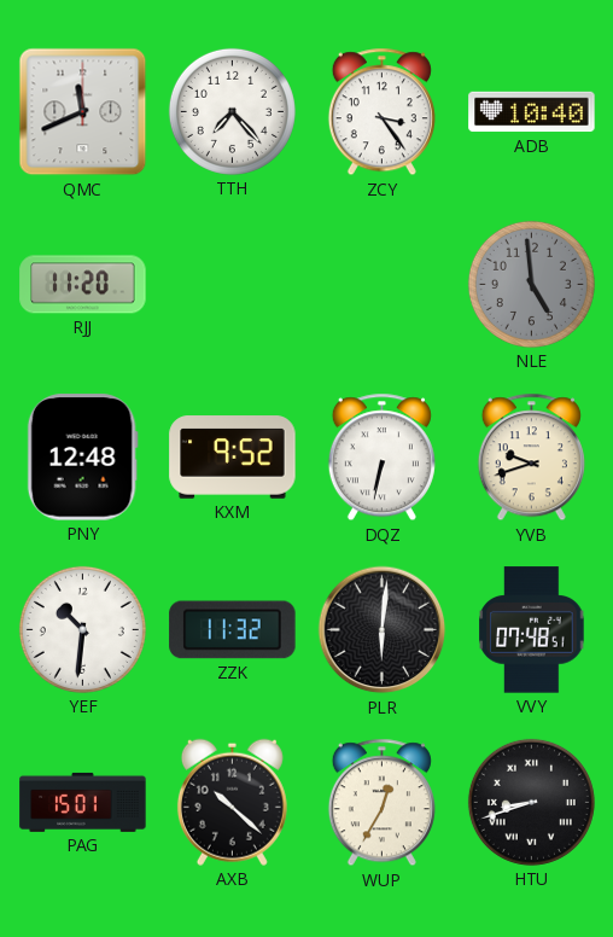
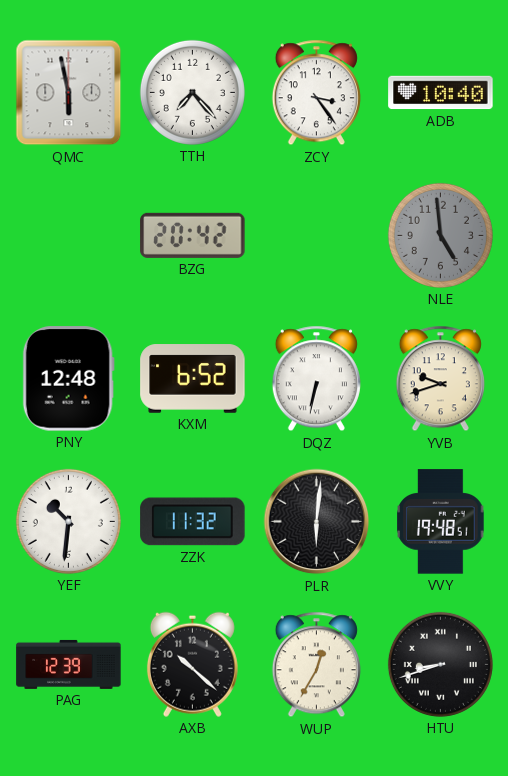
QMC: 11:41 -> 5:58 (69, 93)
RJJ: 11:20 -> none (83, 285)
BZG: none -> 20:42 (193, 235)
KXM: 9:52 -> 6:52 (193, 379)
VVY: 07:48 -> 19:48 (441, 522)
PAG: 15:01 -> 12:39 (69, 664)
